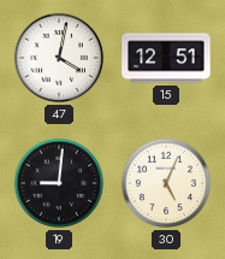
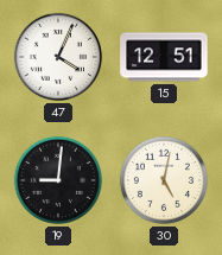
47: 4:02 -> 4:04 (58, 57)
30: 5:04 -> 5:02 (164, 180)
